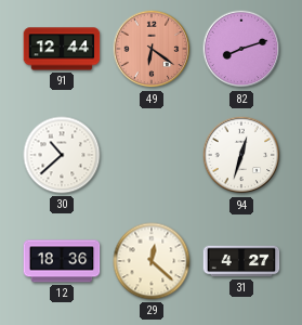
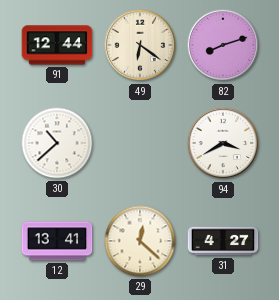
49 dial: salmon -> cream (140, 45)
94: 12:33 -> 3:40 (223, 143)
12: 18:36 -> 13:41 (57, 241)
